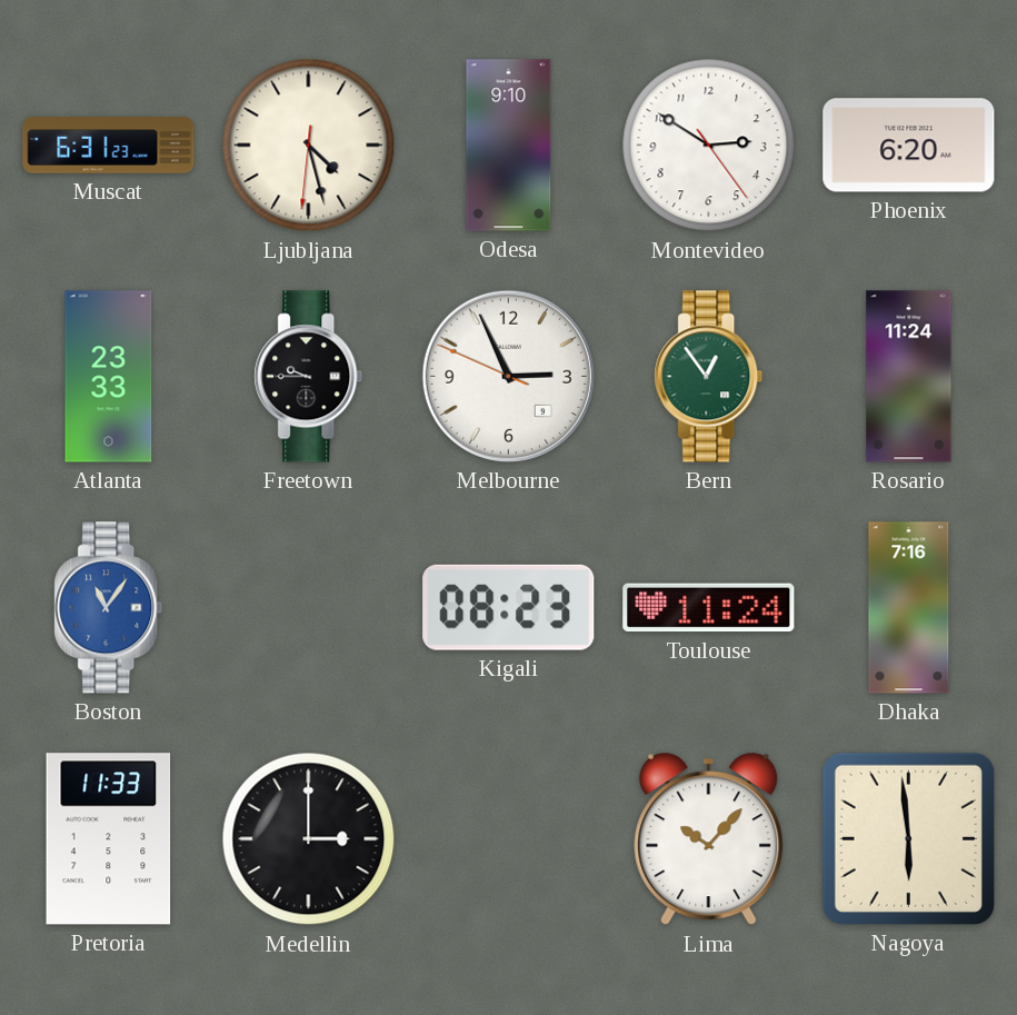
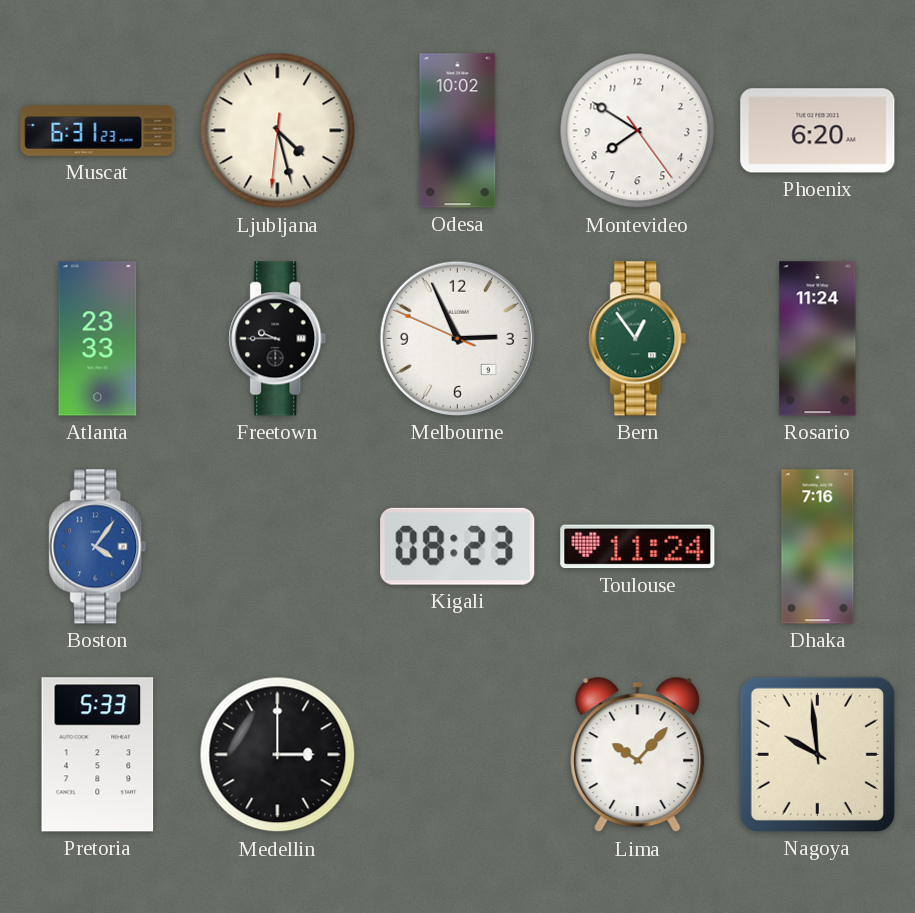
Odesa: 9:10 -> 10:02 (458, 131)
Montevideo: 2:50 -> 7:50 (638, 131)
Boston: 11:06 -> 4:06 (98, 547)
Pretoria: 11:33 -> 5:33 (98, 755)
Nagoya: 5:59 -> 9:59 (817, 754)
